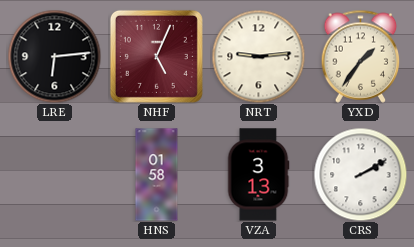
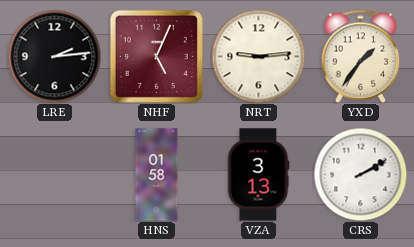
LRE: 6:14 -> 2:14 (54, 56)
